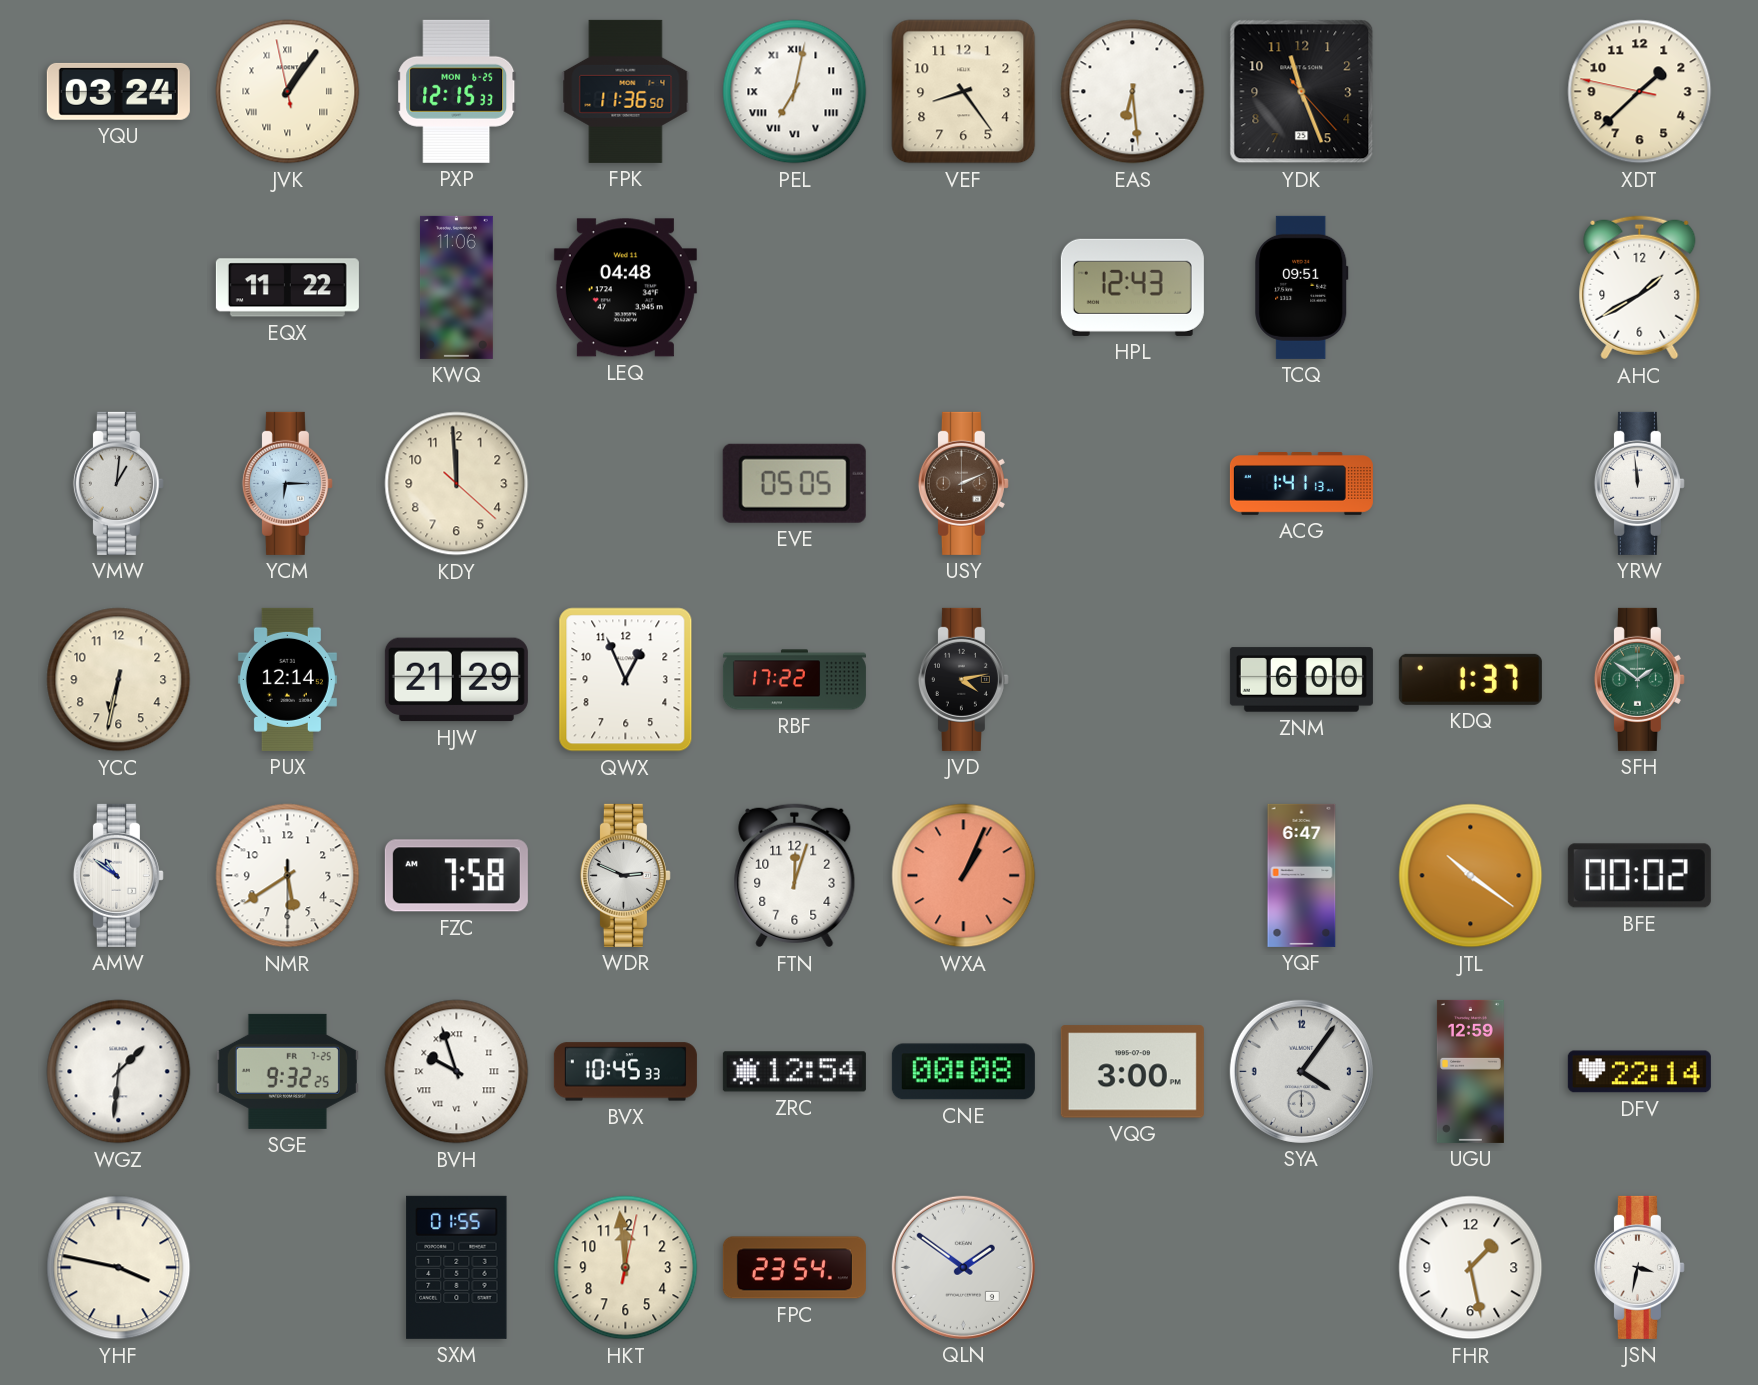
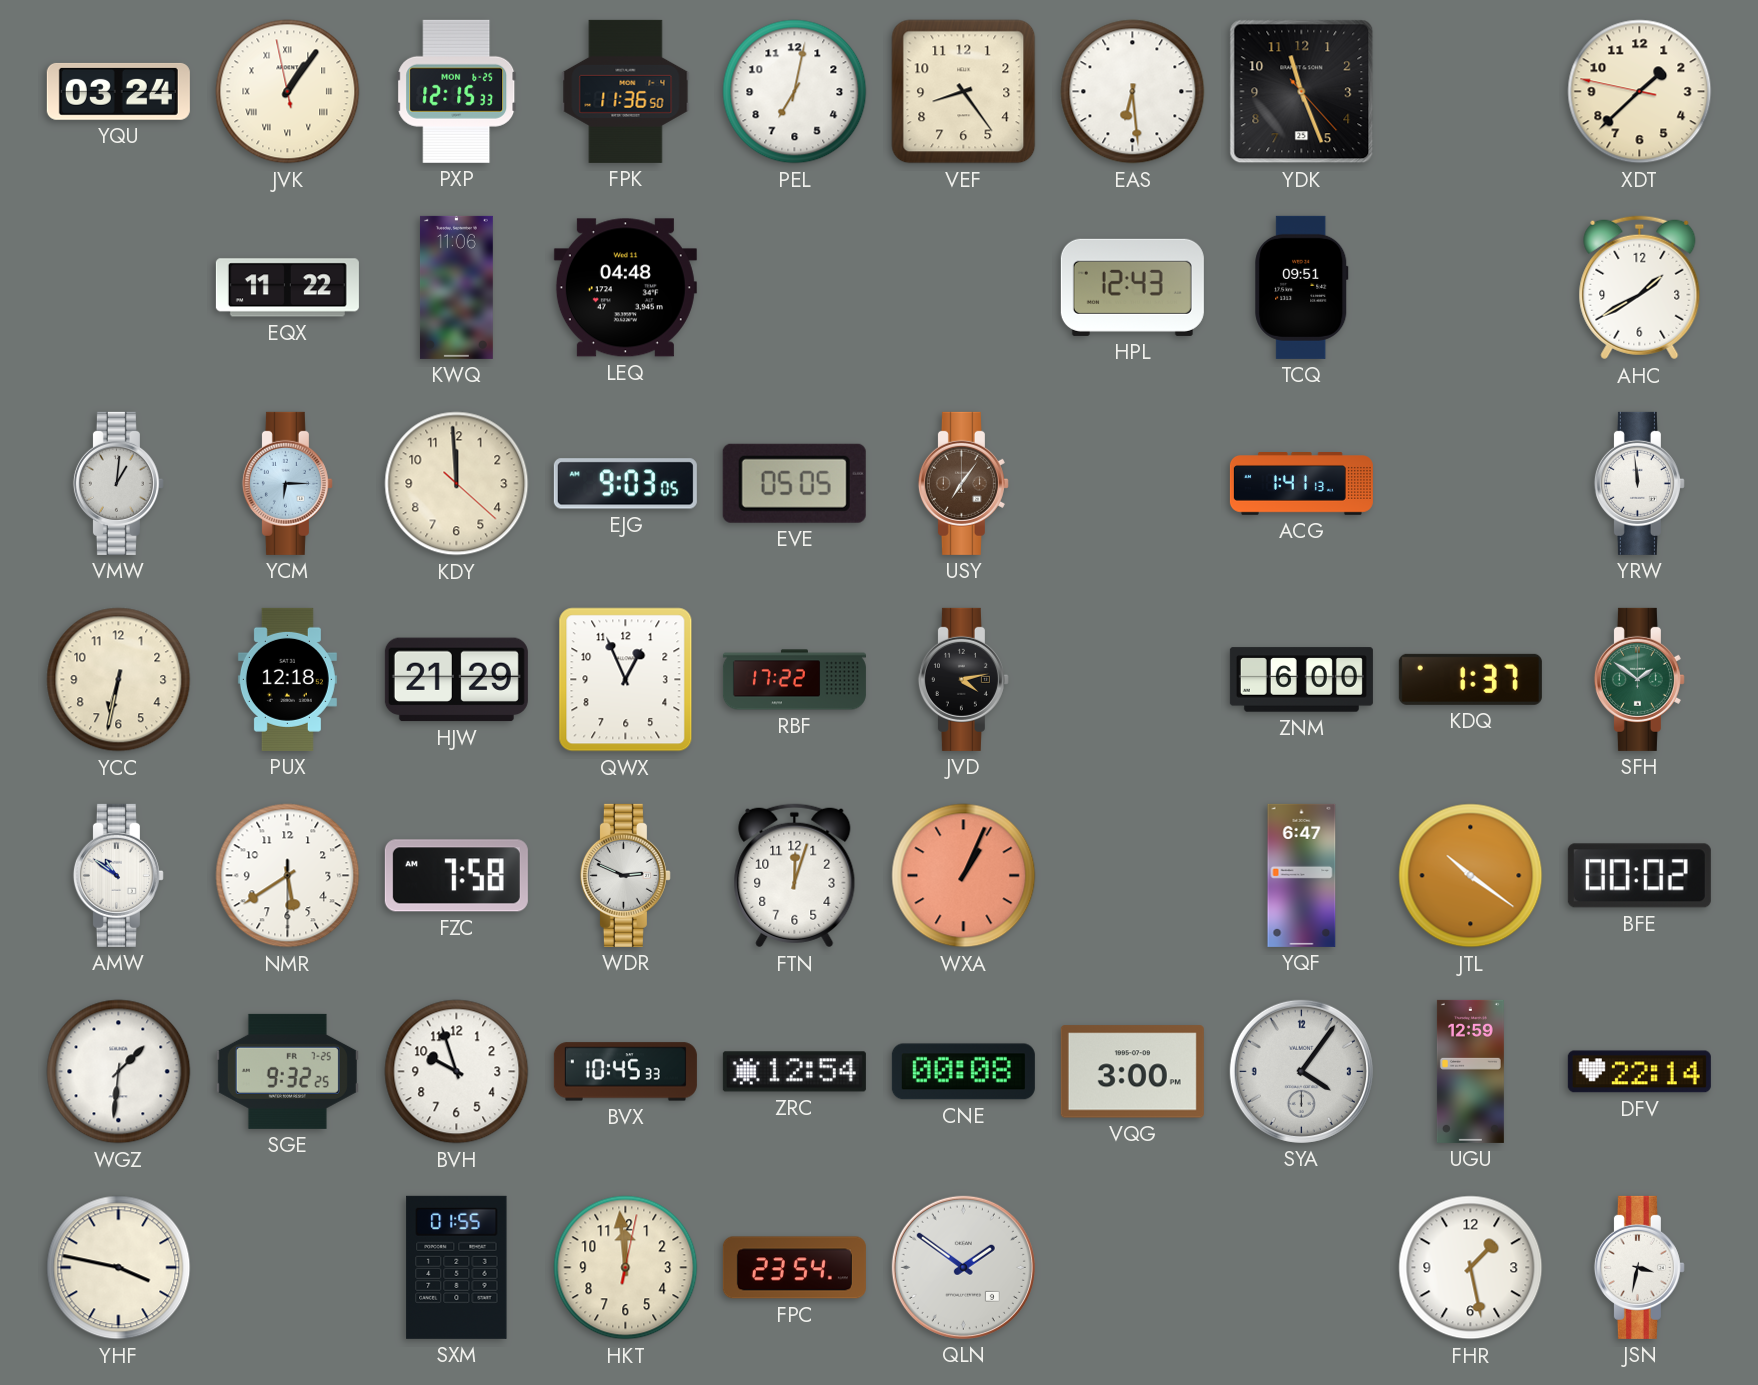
PEL numerals: Roman -> Arabic (795, 92)
EJG: none -> 9:03 (625, 484)
USY: 2:11 -> 7:06 (963, 483)
PUX: 12:14 -> 12:18 (287, 679)
BVH numerals: Roman -> Arabic (457, 1072)
